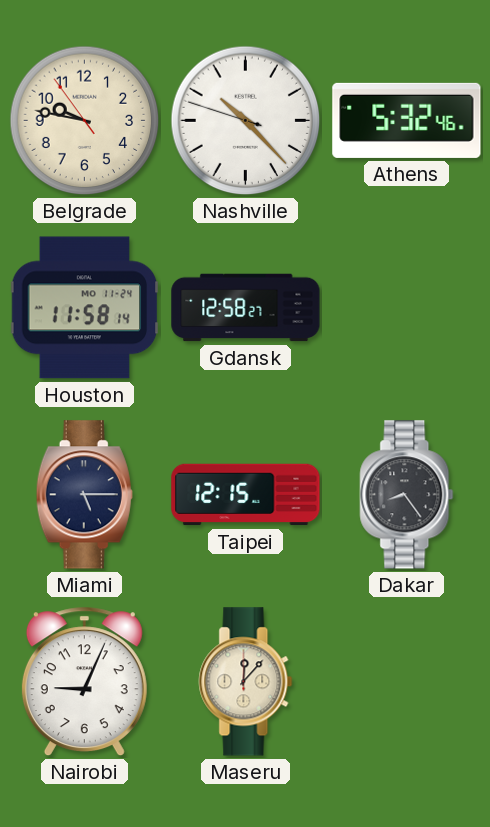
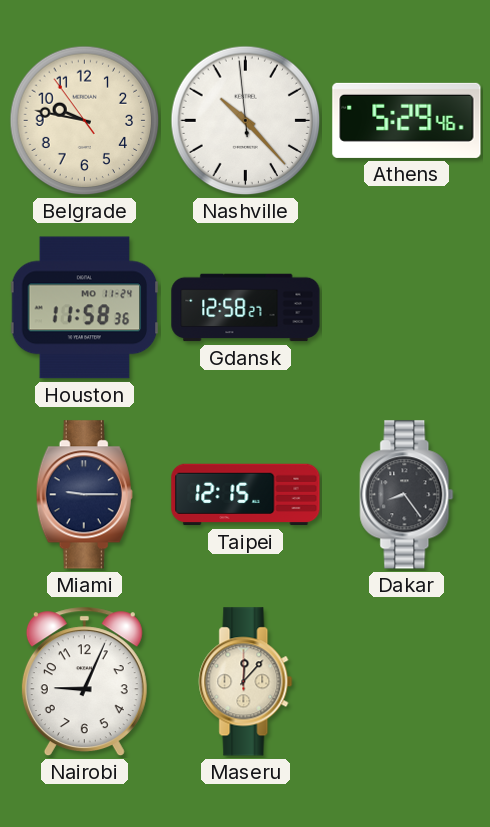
Nashville: 10:22:48 -> 10:22:59 (246, 121)
Athens: 5:32 -> 5:29 (407, 120)
Houston: 11:58:14 -> 11:58:36 (85, 308)
Miami: 5:15 -> 9:15 (84, 495)
